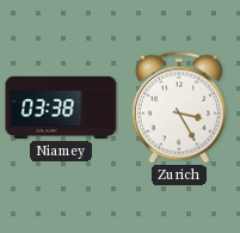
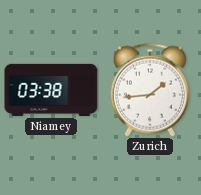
Zurich: 3:25 -> 1:44 (150, 90)
